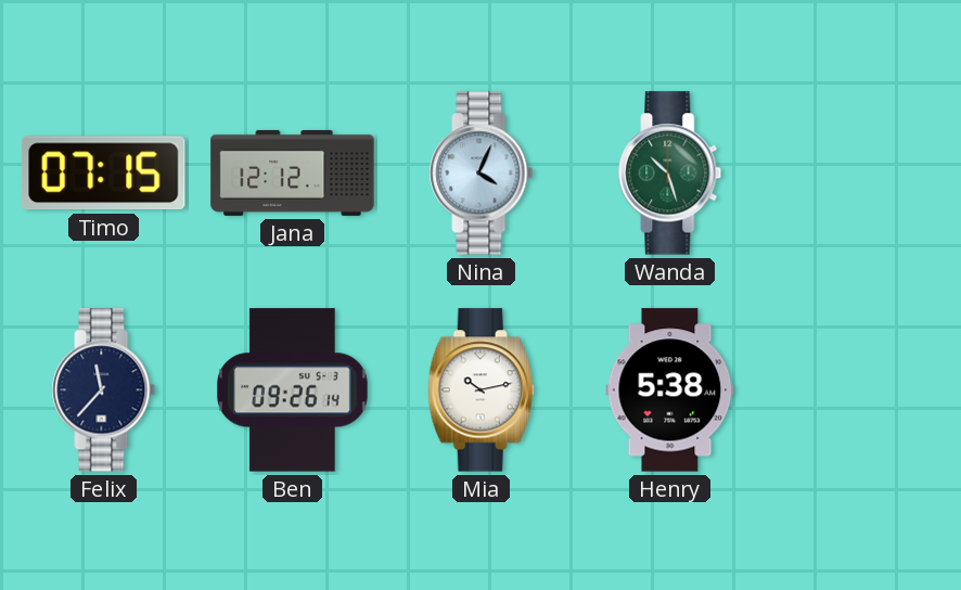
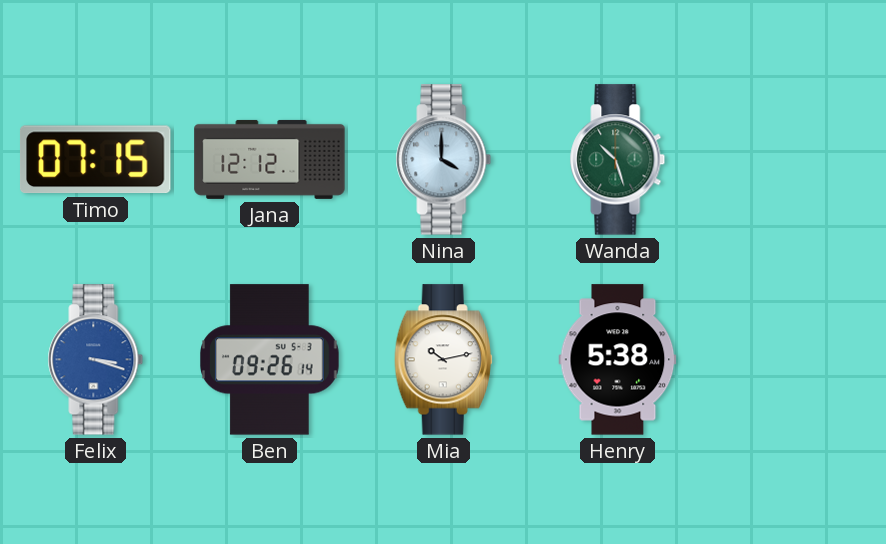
Nina: 4:04 -> 4:00 (444, 160)
Felix: 11:37 -> 3:18 (96, 360)
Felix dial: navy -> blue (96, 360)
